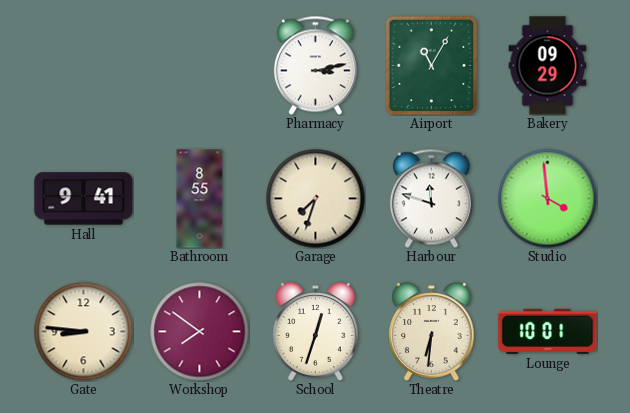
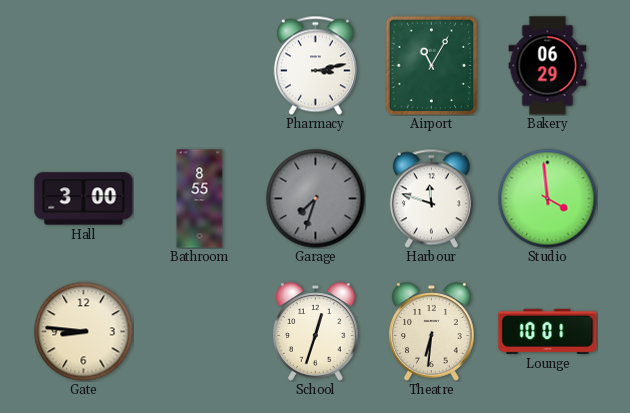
Bakery: 09:29 -> 06:29 (548, 66)
Hall: 9:41 -> 3:00 (84, 199)
Garage dial: cream -> grey (316, 199)
Workshop: 7:51 -> none (200, 332)
